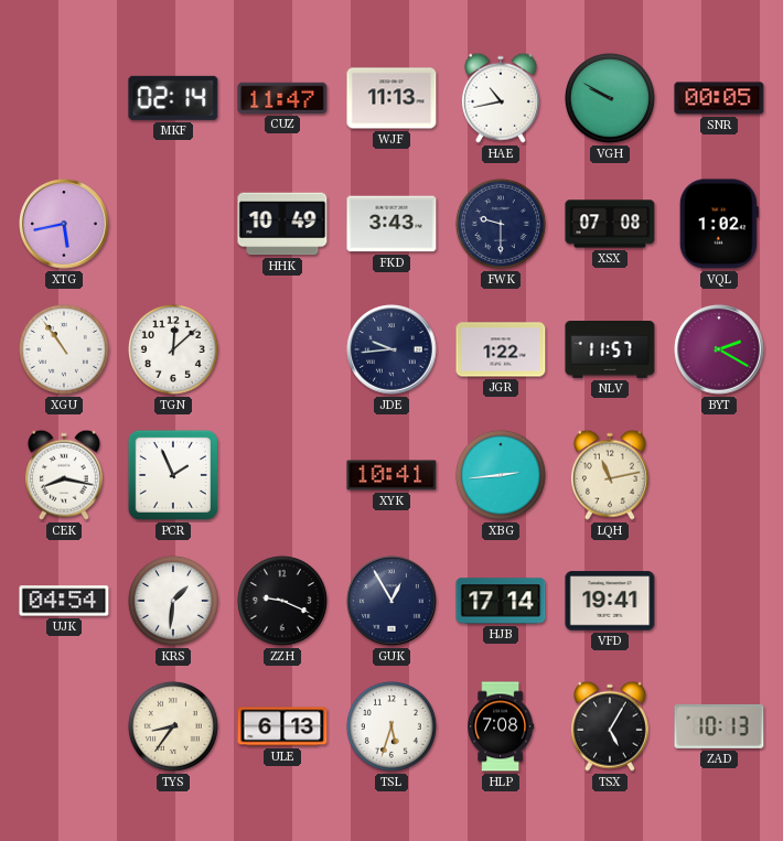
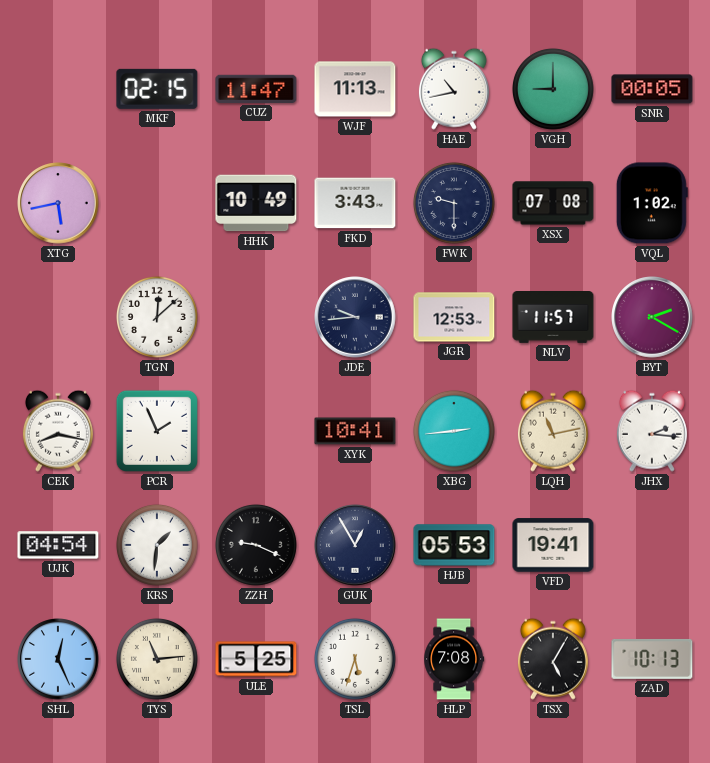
MKF: 02:14 -> 02:15 (157, 89)
VGH: 9:50 -> 9:00 (553, 89)
XGU: 10:54 -> none (64, 349)
JGR: 1:22 -> 12:53 (454, 317)
JHX: none -> 2:16 (652, 431)
HJB: 17:14 -> 05:53 (454, 545)
SHL: none -> 12:26 (58, 659)
TYS: 8:36 -> 11:14 (157, 659)
ULE: 6:13 -> 5:25 (256, 659)
